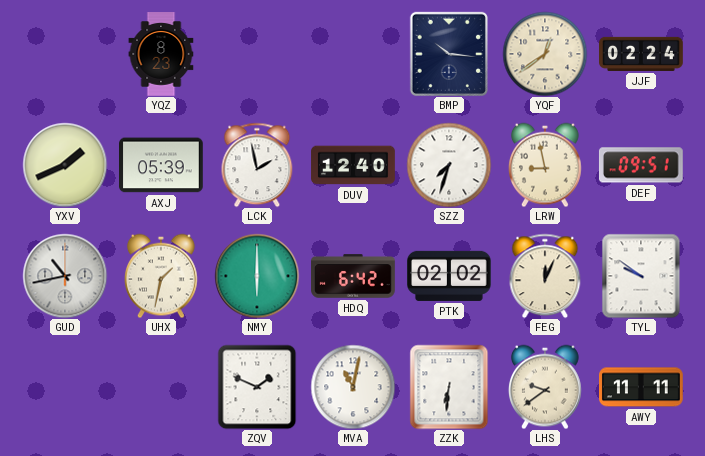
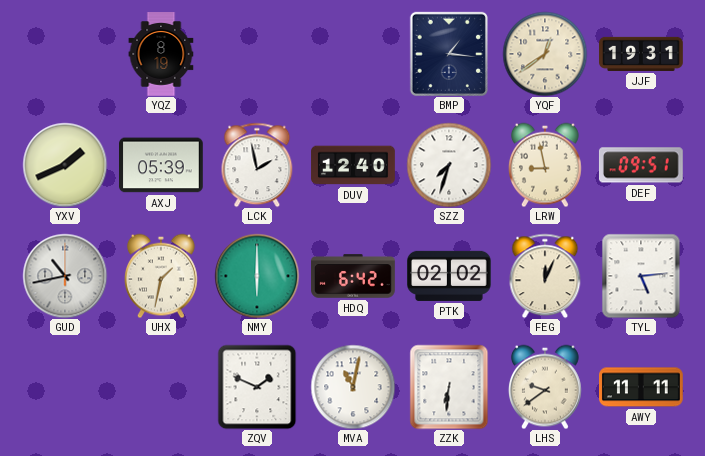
YQZ: 8:23 -> 8:19 (161, 54)
BMP: 10:16 -> 1:16 (449, 54)
JJF: 02:24 -> 19:31 (641, 54)
TYL: 9:51 -> 5:14 (641, 276)
